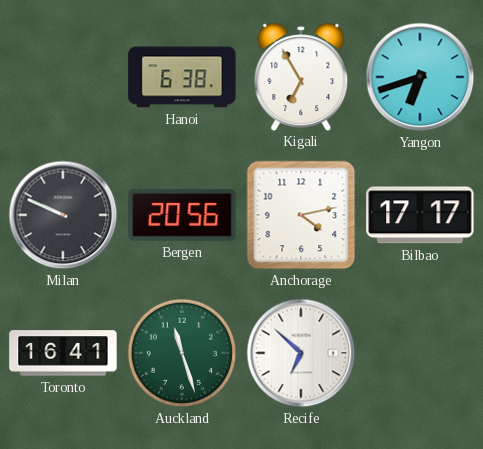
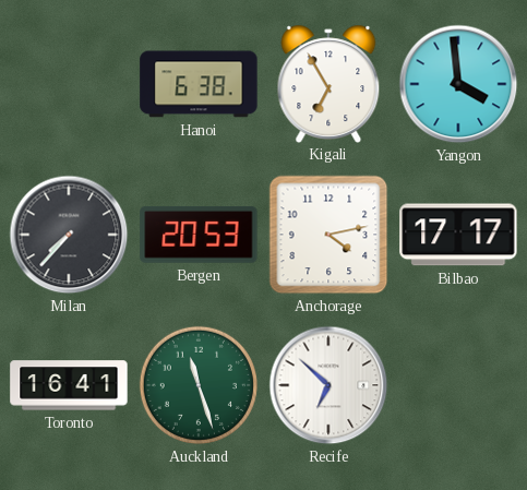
Yangon: 6:42 -> 3:59 (458, 84)
Milan: 9:49 -> 7:37 (69, 235)
Bergen: 20:56 -> 20:53 (199, 236)
